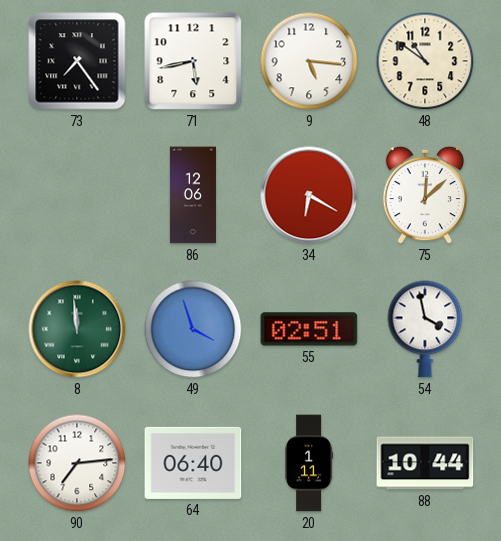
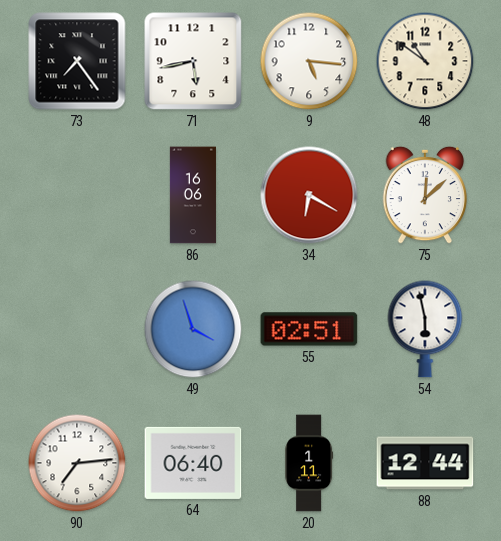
86: 12:06 -> 16:06 (193, 195)
8: 11:59 -> none (77, 329)
54: 3:58 -> 5:58 (425, 329)
88: 10:44 -> 12:44 (425, 463)
